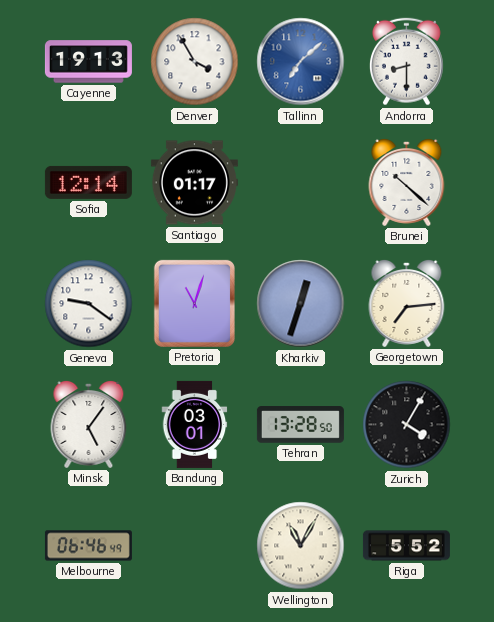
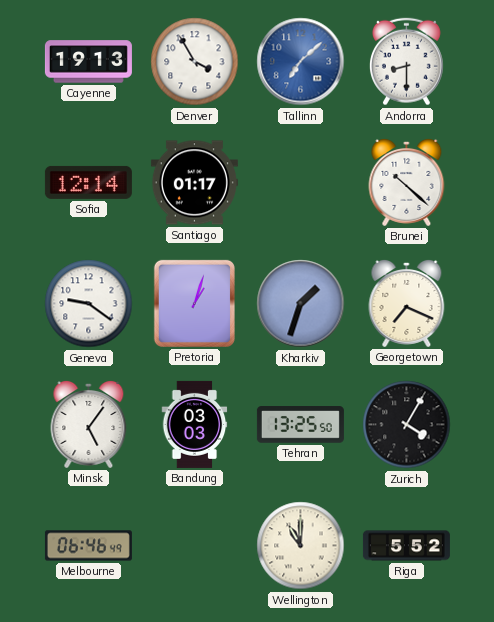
Pretoria: 11:03 -> 1:03 (194, 303)
Kharkiv: 12:33 -> 1:33 (301, 304)
Georgetown: 7:14 -> 7:19 (407, 303)
Bandung: 03:01 -> 03:03 (195, 424)
Tehran: 13:28 -> 13:25 (300, 425)
Wellington: 11:05 -> 11:00 (301, 546)
